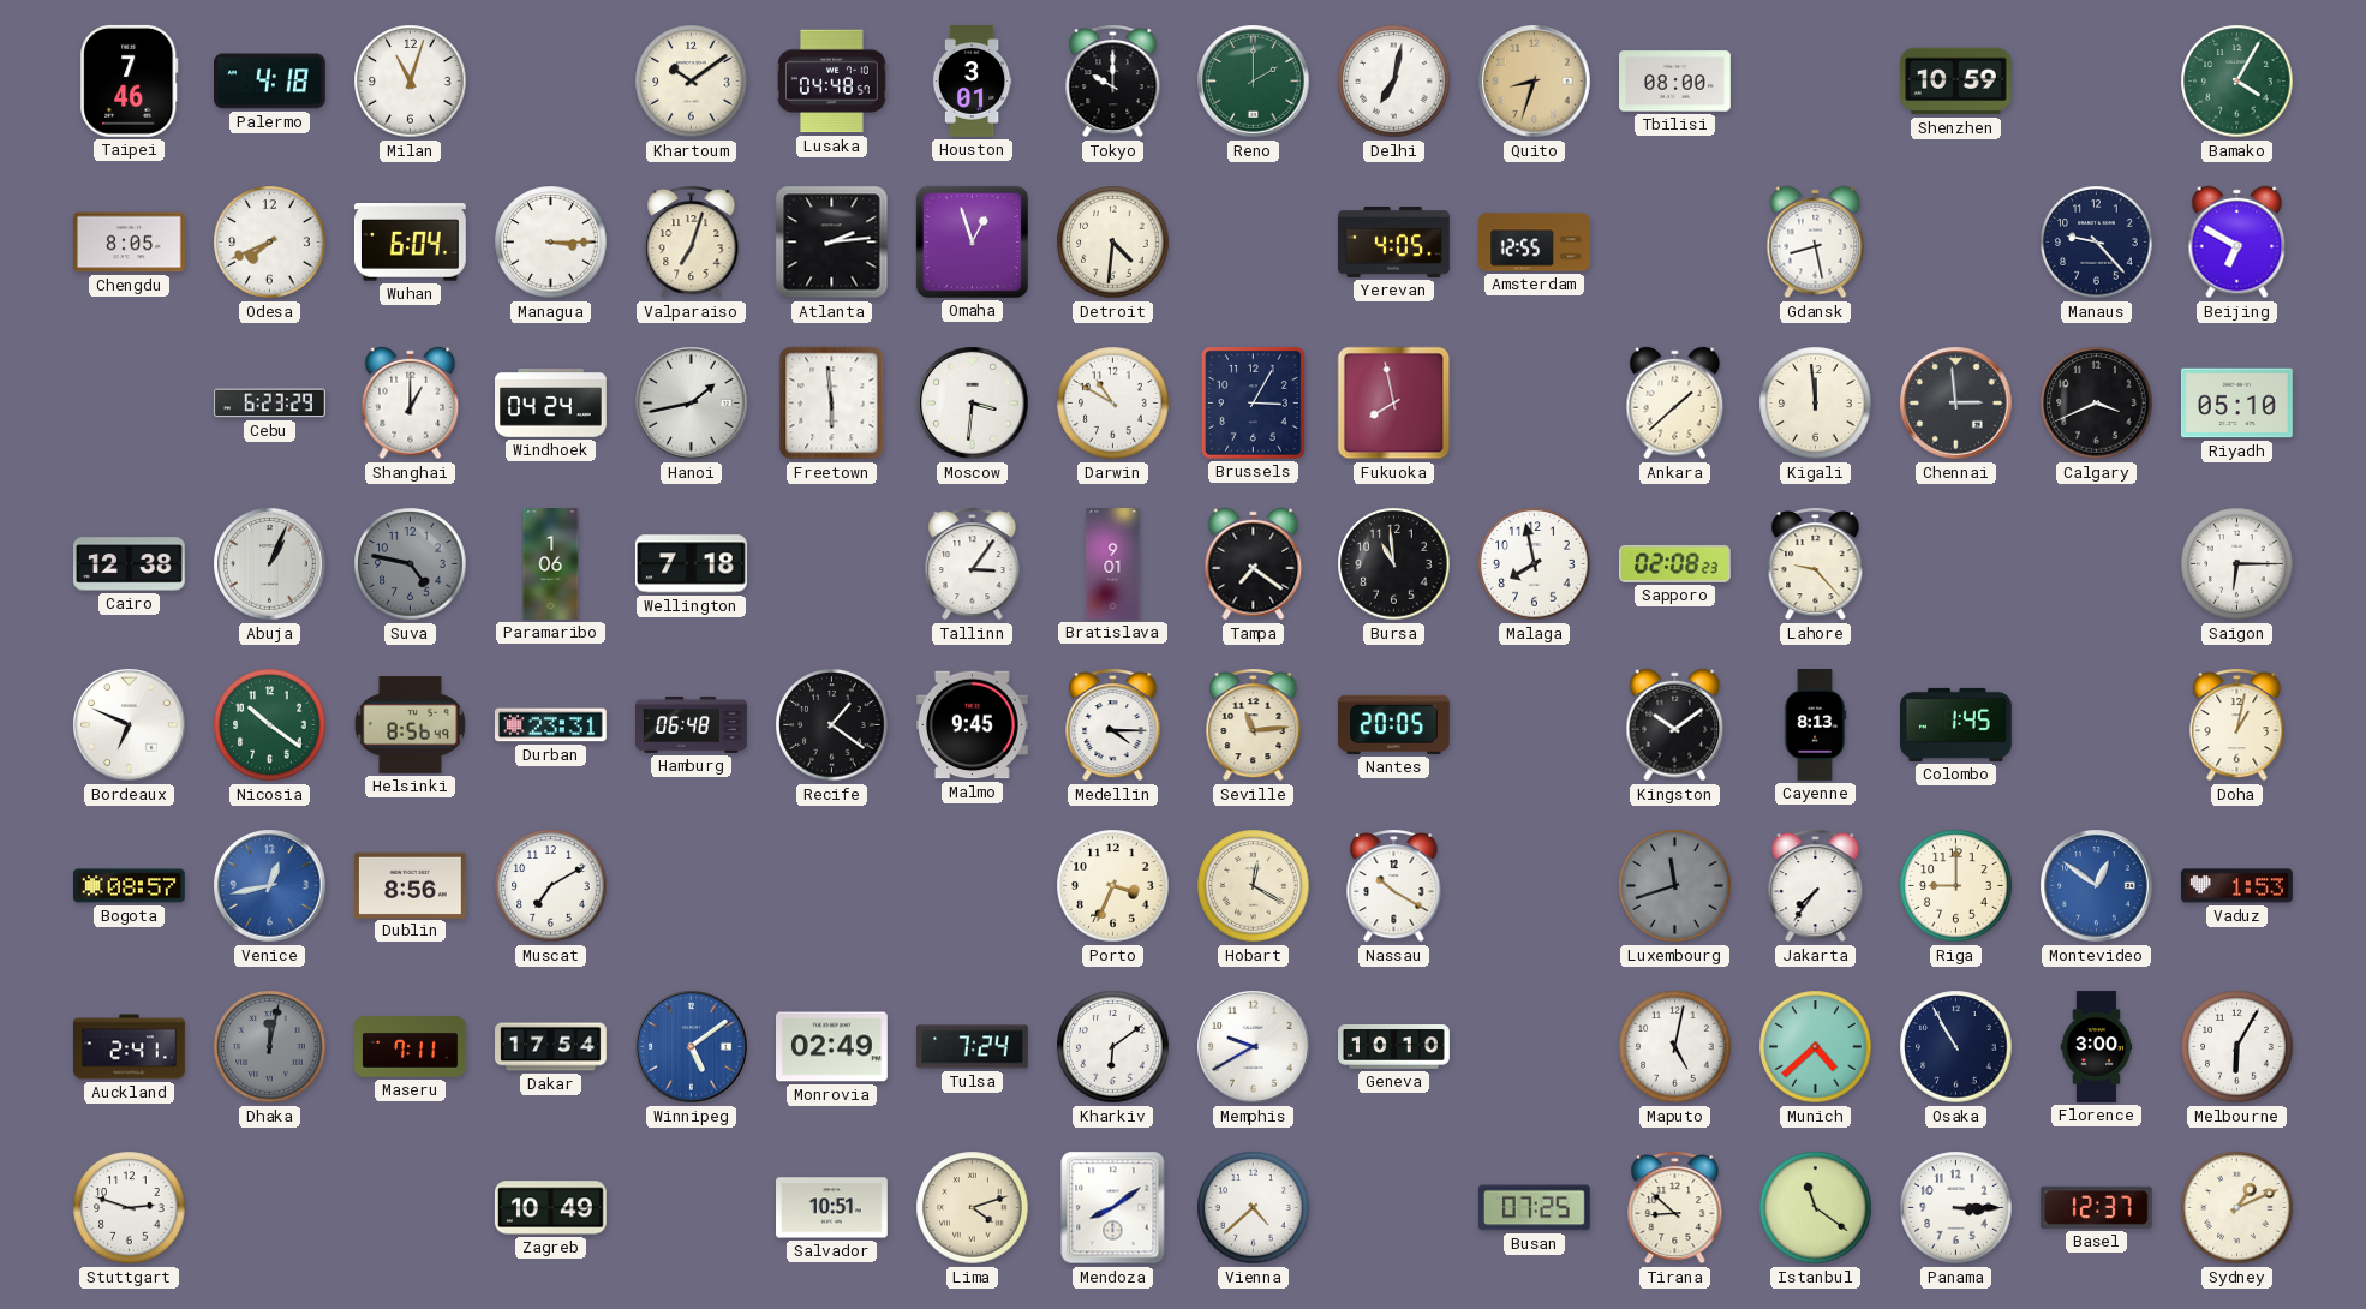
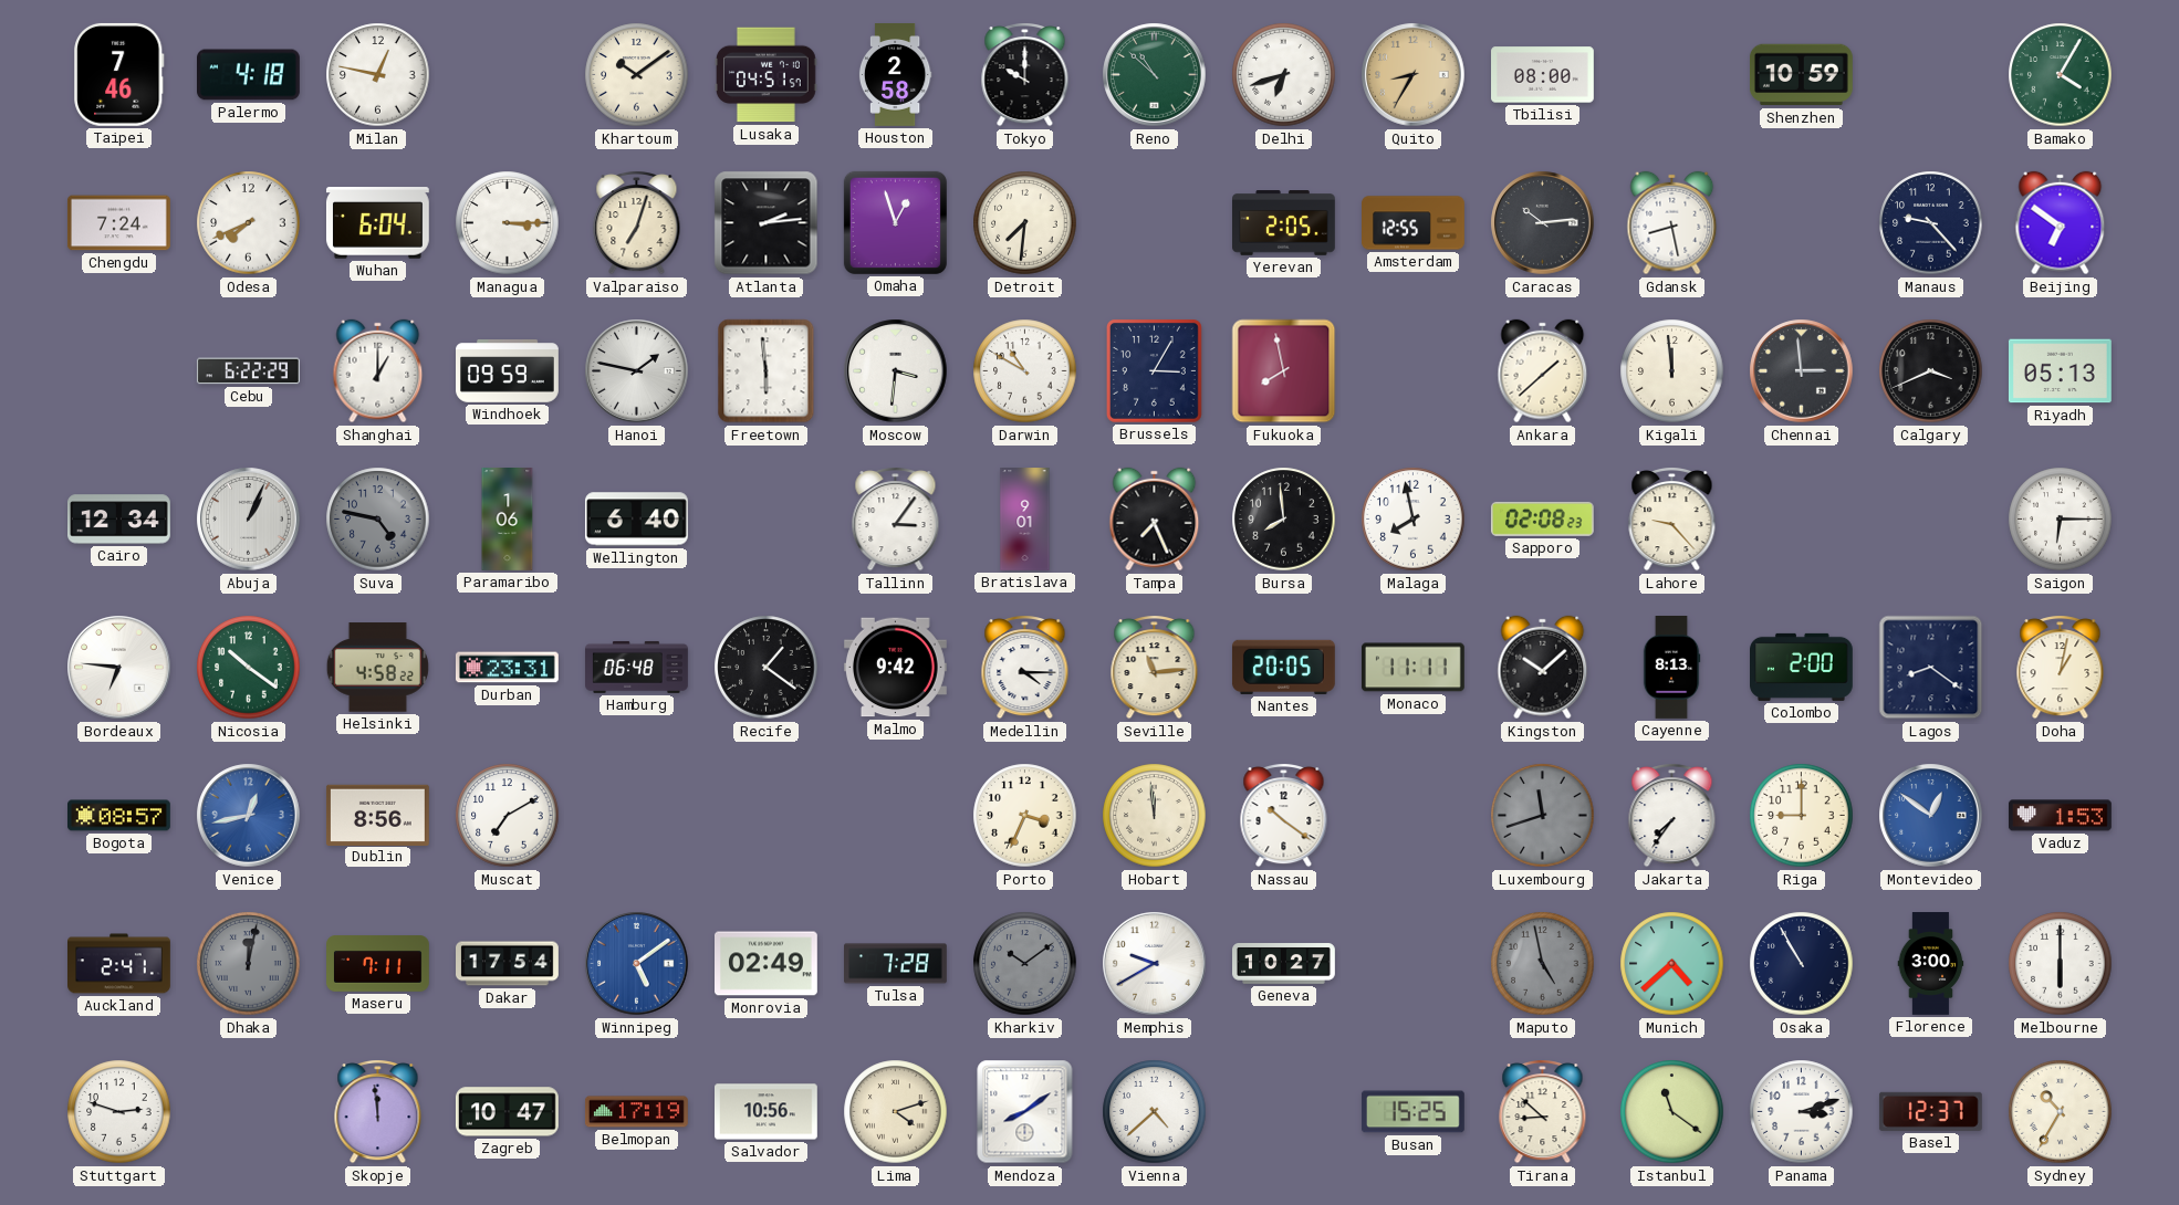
Milan: 11:03 -> 12:47 (378, 75)
Lusaka: 04:48 -> 04:51 (765, 75)
Houston: 3:01 -> 2:58 (895, 75)
Reno: 2:00 -> 10:52 (1155, 75)
Delhi: 7:02 -> 6:42 (1284, 75)
Quito: 8:33 -> 8:35 (1414, 75)
Chengdu: 8:05 -> 7:24 (118, 223)
Detroit: 4:31 -> 7:31 (1025, 223)
Yerevan: 4:05 -> 2:05 (1284, 223)
Caracas: none -> 10:14 (1543, 223)
Beijing: 6:50 -> 6:51 (2061, 223)
Cebu: 6:23 -> 6:22 (248, 371)
Windhoek: 04:24 -> 09:59 (508, 371)
Hanoi: 1:43 -> 1:47 (637, 371)
Riyadh: 05:10 -> 05:13 (2060, 371)
Cairo: 12:38 -> 12:34 (119, 520)
Wellington: 7:18 -> 6:40 (636, 520)
Tampa: 7:21 -> 7:26 (1155, 520)
Bursa: 10:59 -> 7:59 (1284, 520)
Bordeaux: 6:49 -> 6:46 (119, 668)
Helsinki: 8:56 -> 4:58 (377, 668)
Malmo: 9:45 -> 9:42 (895, 668)
Monaco: none -> 11:11 (1412, 668)
Kingston: 10:09 -> 10:08 (1543, 668)
Colombo: 1:45 -> 2:00 (1802, 667)
Lagos: none -> 8:21 (1931, 668)
Hobart: 12:20 -> 11:59 (1155, 816)
Nassau: 10:20 -> 10:21 (1284, 815)
Tulsa: 7:24 -> 7:28 (896, 964)
Kharkiv: 6:09 -> 10:09 (1025, 964)
Kharkiv dial: white -> grey (1025, 964)
Geneva: 10:10 -> 10:27 (1284, 964)
Maputo: 5:02 -> 4:58 (1543, 964)
Maputo dial: white -> grey (1543, 964)
Melbourne: 6:05 -> 6:00 (2061, 964)
Skopje: none -> 11:59 (378, 1111)
Zagreb: 10:49 -> 10:47 (507, 1112)
Belmopan: none -> 17:19 (636, 1112)
Salvador: 10:51 -> 10:56 (767, 1112)
Busan: 07:25 -> 15:25 (1412, 1112)
Panama: 3:15 -> 3:12 (1802, 1112)
Sydney: 1:11 -> 10:35 (2061, 1112)
